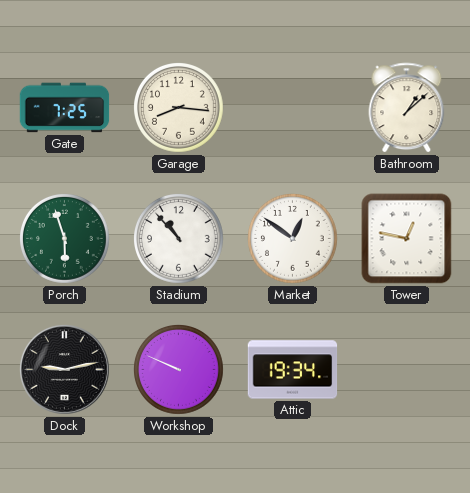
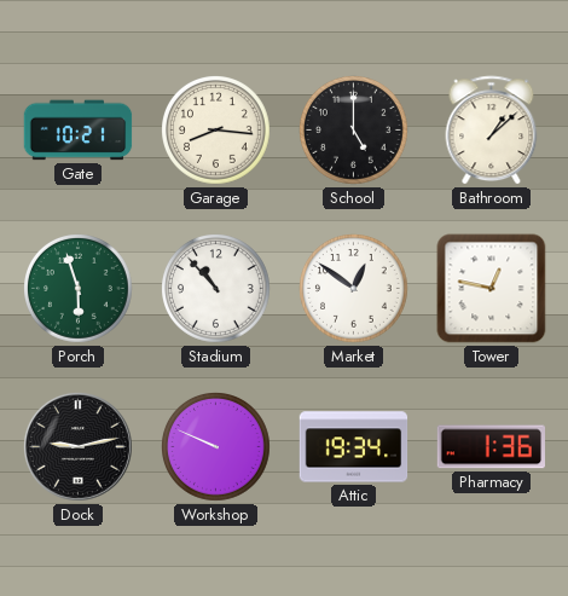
Gate: 7:25 -> 10:21 (79, 131)
School: none -> 5:00 (354, 131)
Pharmacy: none -> 1:36 (491, 447)
